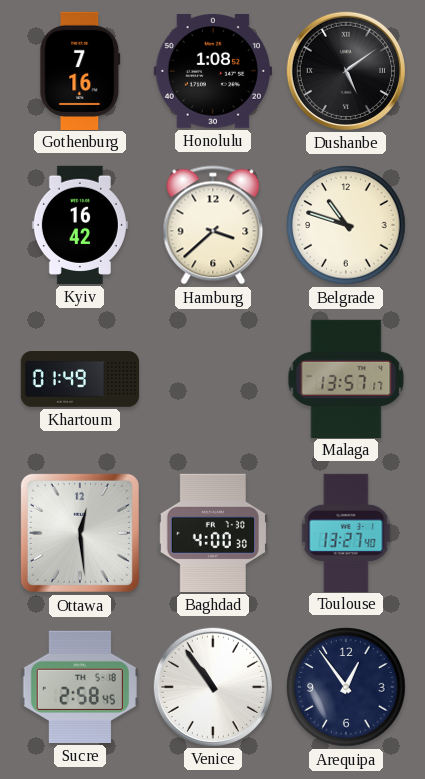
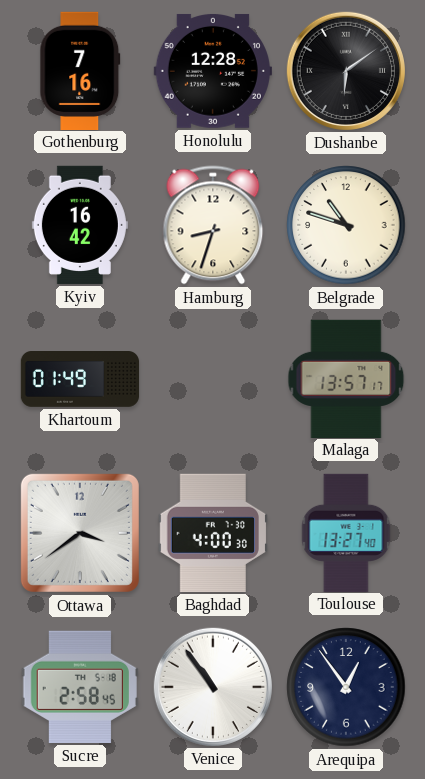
Honolulu: 1:08 -> 12:28 (213, 71)
Dushanbe: 5:09 -> 6:09 (346, 71)
Hamburg: 3:38 -> 8:33 (213, 225)
Ottawa: 12:29 -> 3:39 (80, 533)
